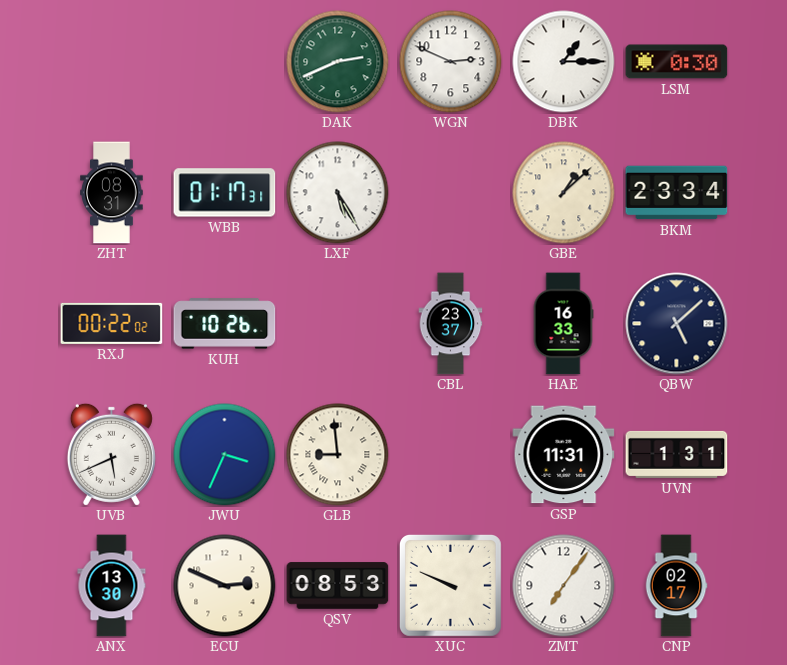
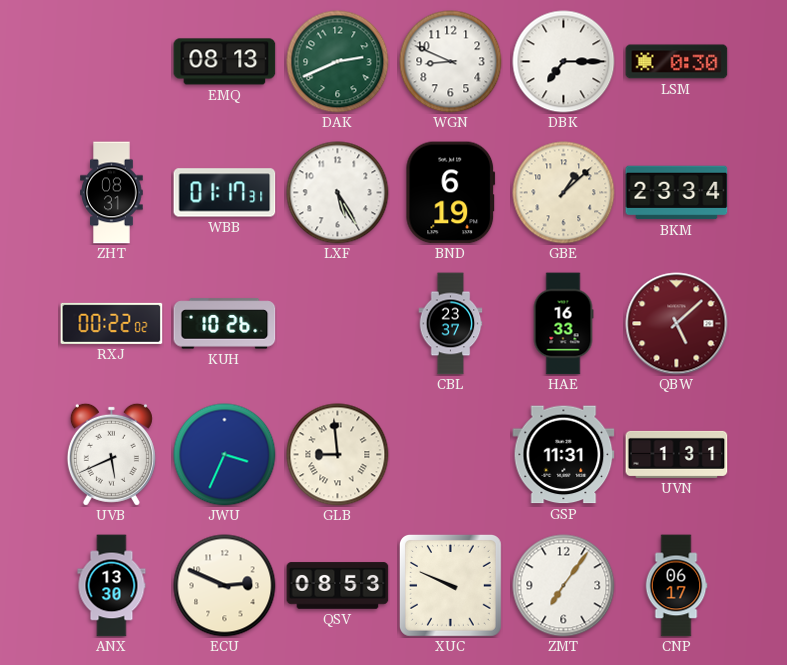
EMQ: none -> 08:13 (225, 62)
WGN: 2:49 -> 8:49 (451, 62)
DBK: 1:15 -> 7:15 (564, 62)
BND: none -> 6:19 (451, 193)
QBW dial: navy -> burgundy (677, 324)
CNP: 02:17 -> 06:17 (676, 586)
